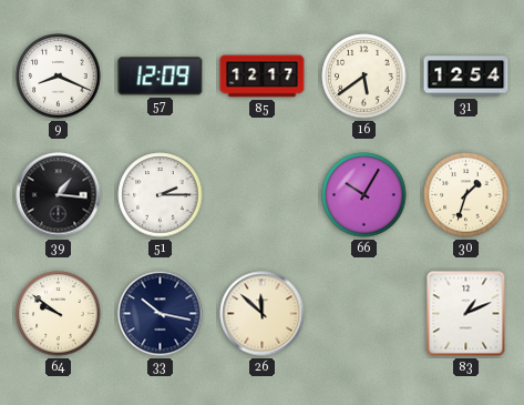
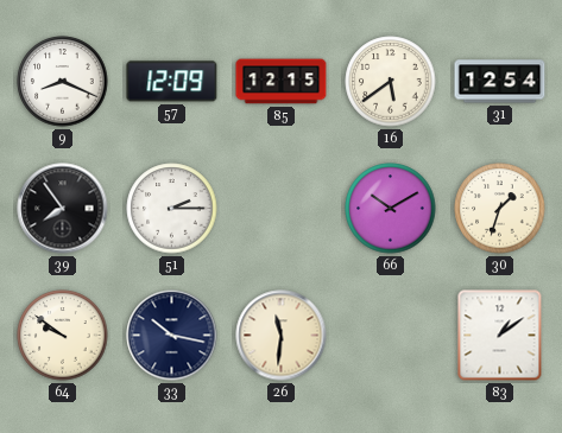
85: 12:17 -> 12:15 (282, 82)
39: 1:16 -> 7:54 (63, 209)
66: 10:05 -> 10:10 (391, 209)
26: 11:52 -> 11:31 (282, 336)
83: 1:11 -> 1:09 (500, 336)
